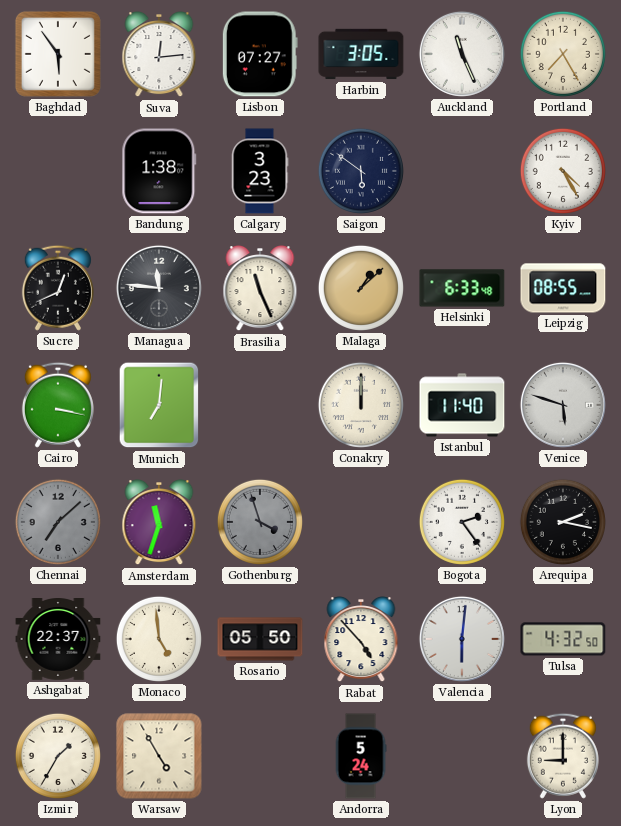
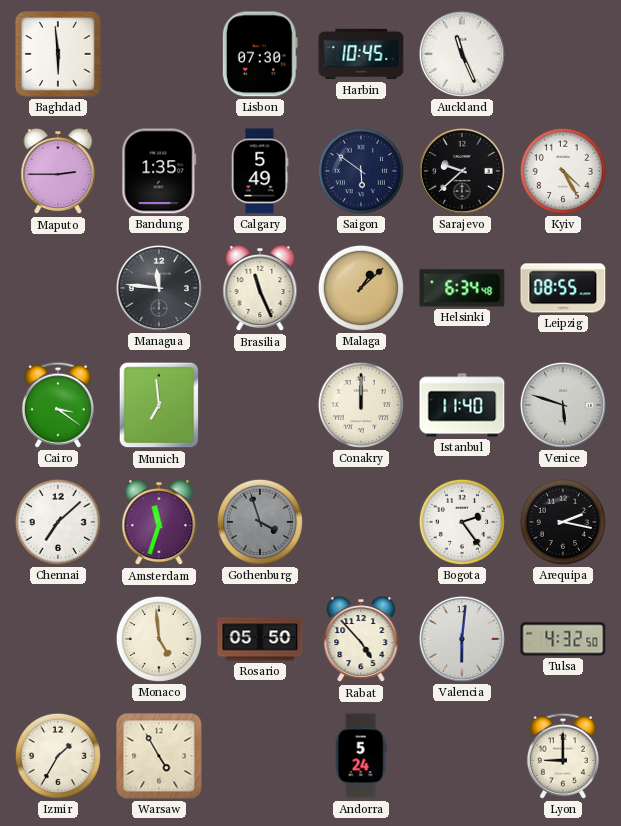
Baghdad: 5:54 -> 5:59 (58, 54)
Suva: 12:14 -> none (159, 55)
Lisbon: 07:27 -> 07:30 (260, 54)
Harbin: 3:05 -> 10:45 (361, 54)
Portland: 7:25 -> none (563, 54)
Maputo: none -> 2:45 (58, 172)
Bandung: 1:38 -> 1:35 (159, 171)
Calgary: 3:23 -> 5:49 (260, 171)
Sarajevo: none -> 9:38 (462, 171)
Sucre: 12:41 -> none (58, 288)
Helsinki: 6:33 -> 6:34 (462, 288)
Cairo: 3:17 -> 3:21 (58, 405)
Munich: 7:01 -> 6:59 (159, 405)
Chennai dial: grey -> white (58, 522)
Ashgabat: 22:37 -> none (58, 640)
